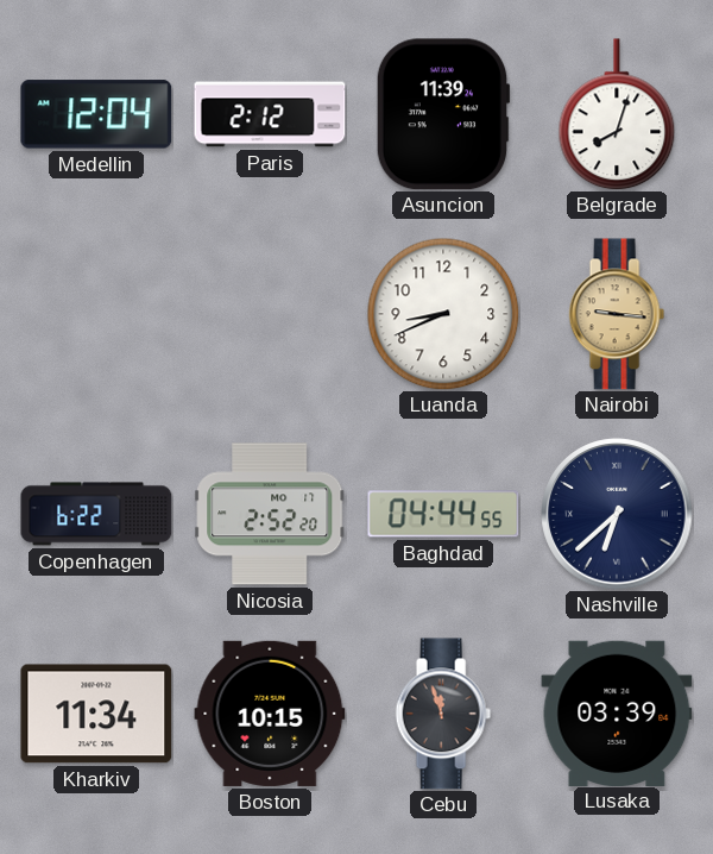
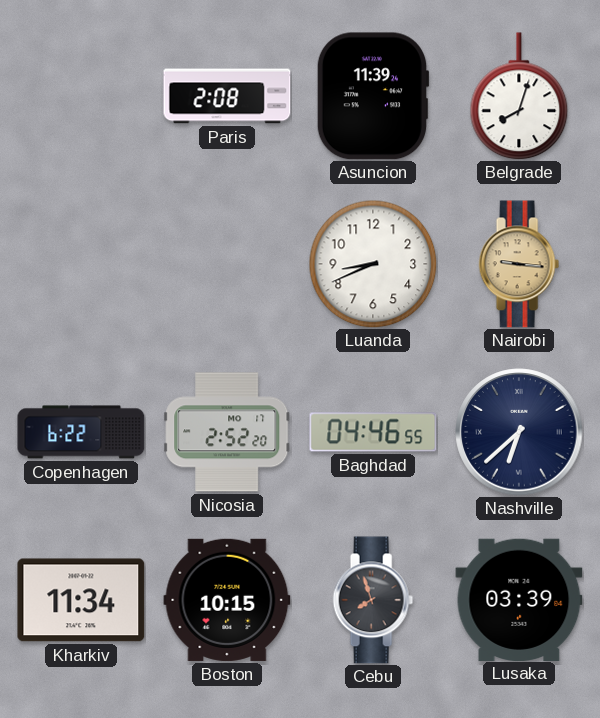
Medellin: 12:04 -> none (96, 114)
Paris: 2:12 -> 2:08 (227, 96)
Baghdad: 04:44 -> 04:46 (373, 432)
Cebu: 11:57 -> 7:57 (373, 600)
